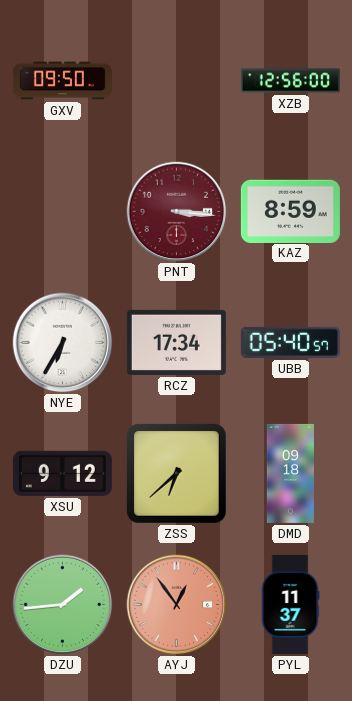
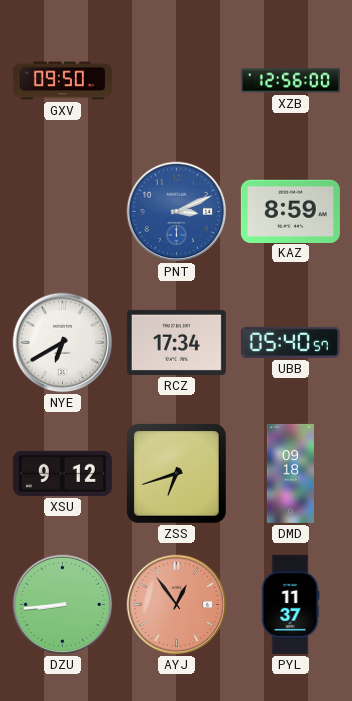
PNT: 3:16 -> 3:11 (177, 212)
PNT dial: burgundy -> blue (177, 212)
NYE: 6:35 -> 6:40 (63, 343)
ZSS: 6:38 -> 6:42 (177, 474)
DZU: 1:44 -> 8:44 (63, 605)
